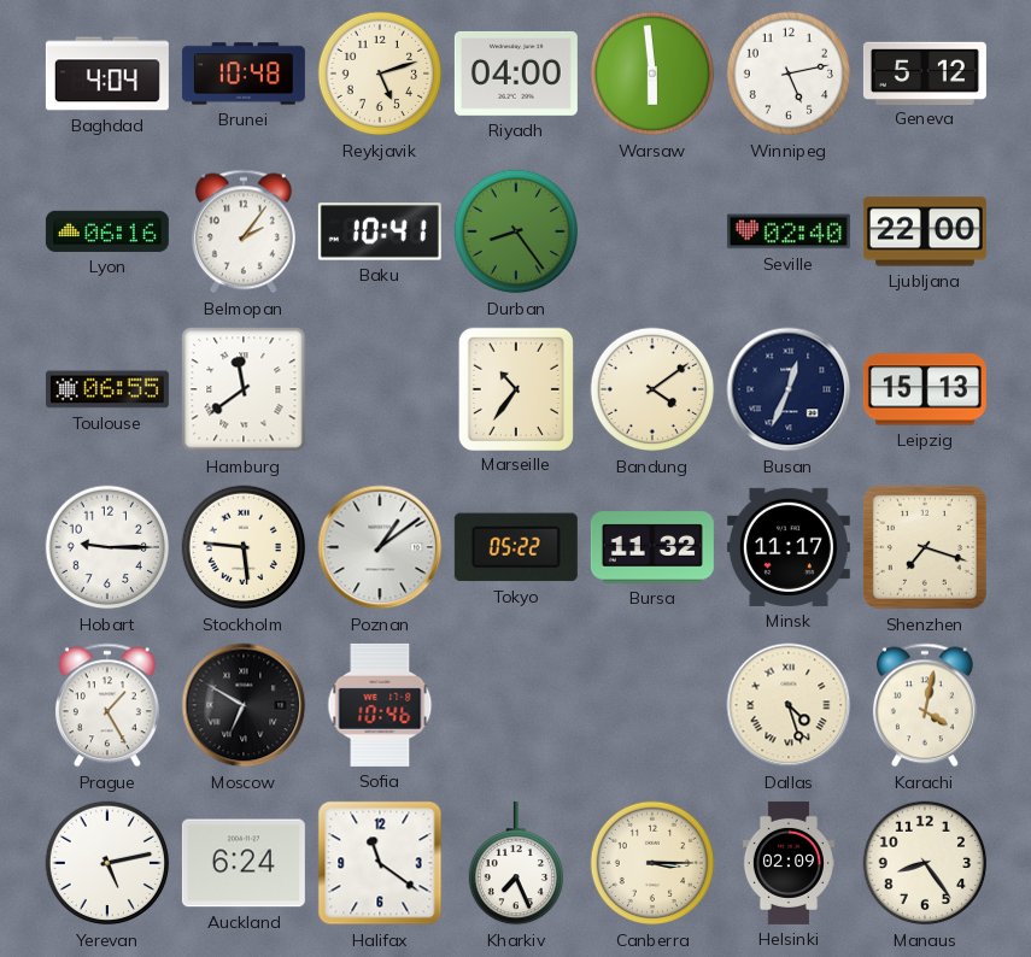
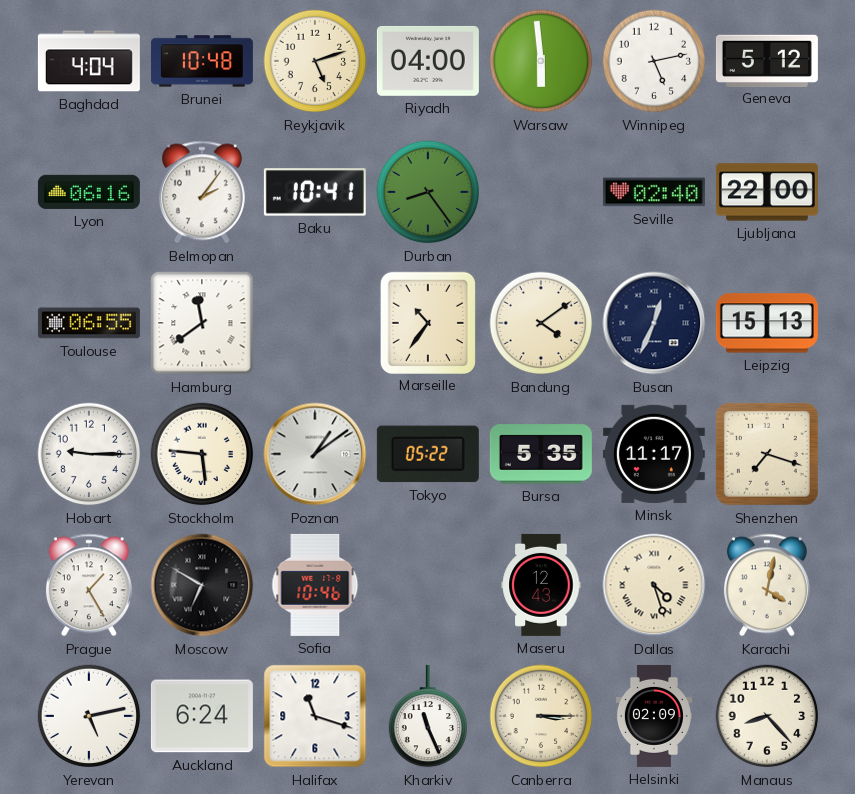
Bursa: 11:32 -> 5:35 (541, 454)
Maseru: none -> 12:43 (541, 585)
Halifax: 11:21 -> 11:18 (315, 716)
Kharkiv: 7:26 -> 11:26 (427, 716)
Manaus: 8:24 -> 8:23 (767, 716)
